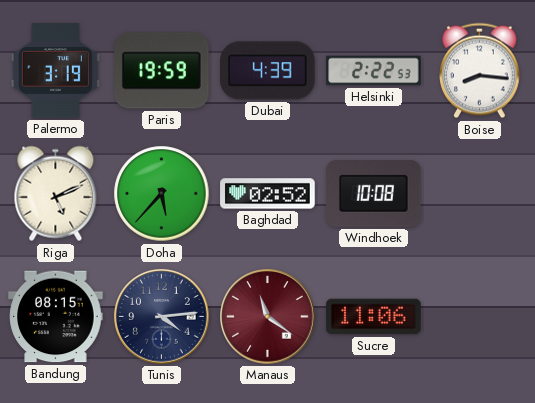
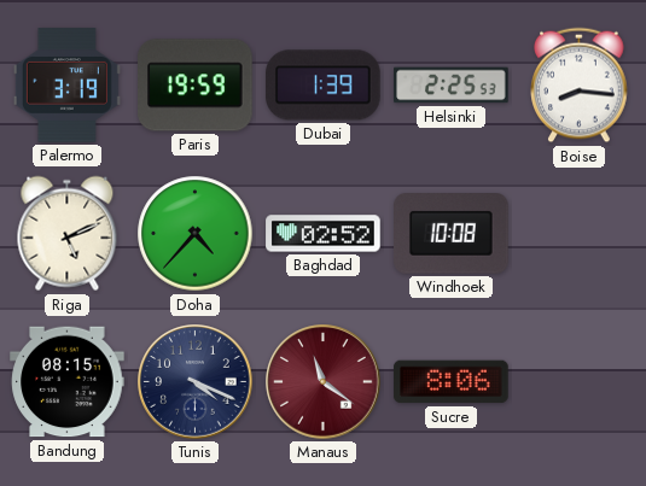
Dubai: 4:39 -> 1:39 (324, 86)
Helsinki: 2:22 -> 2:25 (452, 86)
Doha: 5:37 -> 4:37 (196, 234)
Tunis: 4:14 -> 4:19 (196, 382)
Sucre: 11:06 -> 8:06 (452, 382)
